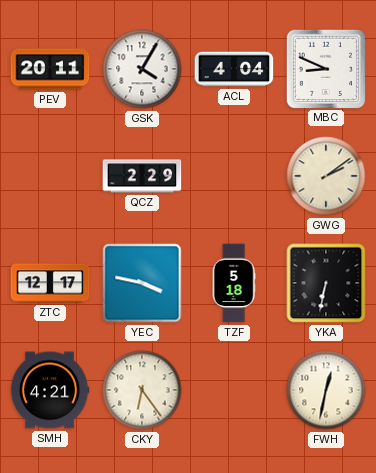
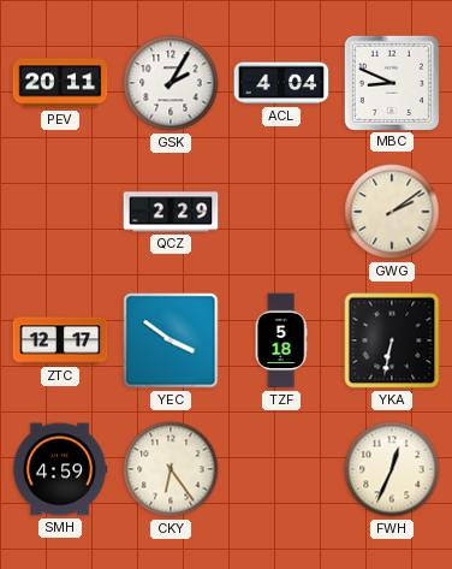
GSK: 4:05 -> 2:05 (171, 83)
YEC: 3:47 -> 3:51 (171, 340)
SMH: 4:21 -> 4:59 (60, 469)
FWH: 12:32 -> 12:34 (392, 469)
